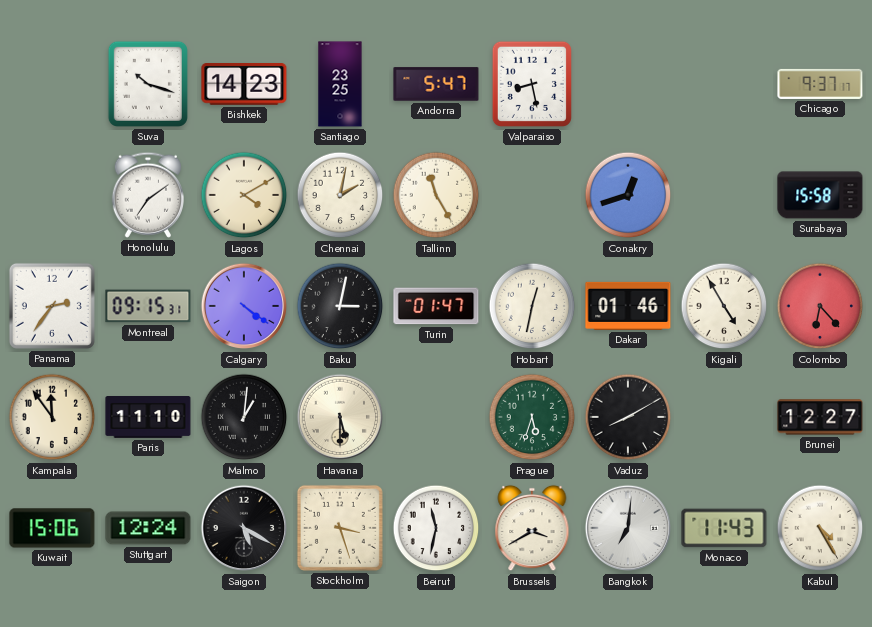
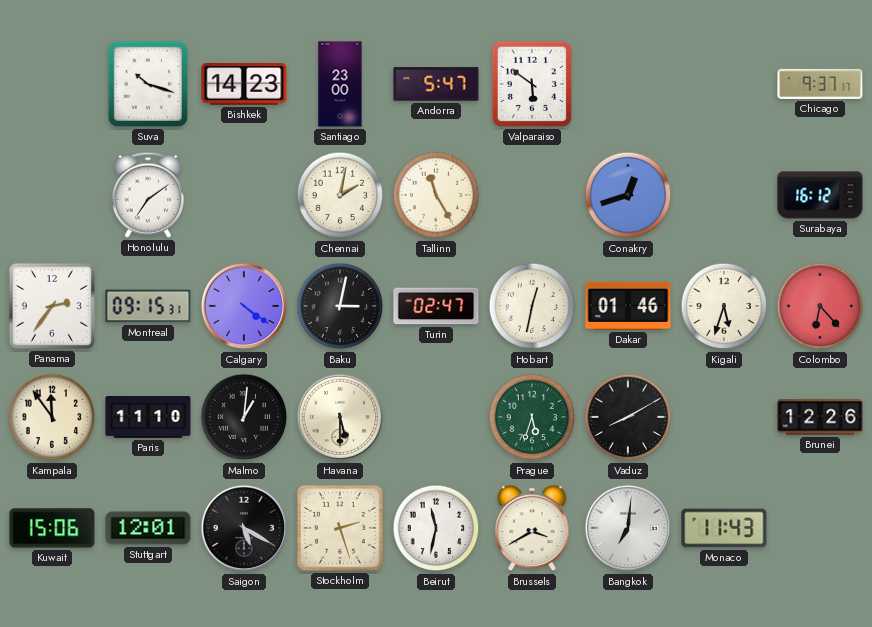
Santiago: 23:25 -> 23:00 (340, 84)
Valparaiso: 8:28 -> 5:51 (532, 84)
Lagos: 4:10 -> none (244, 195)
Surabaya: 15:58 -> 16:12 (820, 195)
Turin: 01:47 -> 02:47 (436, 306)
Kigali: 4:55 -> 5:33 (724, 306)
Brunei: 12:27 -> 12:26 (820, 417)
Stuttgart: 12:24 -> 12:01 (148, 528)
Stockholm: 3:27 -> 2:27 (340, 528)
Kabul: 4:25 -> none (820, 528)
